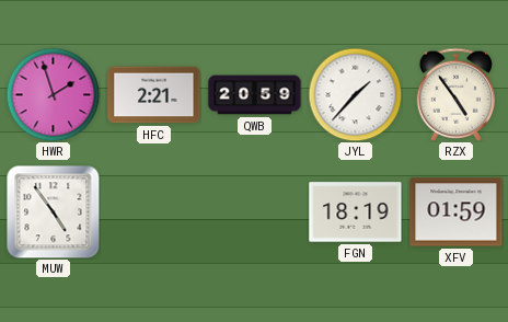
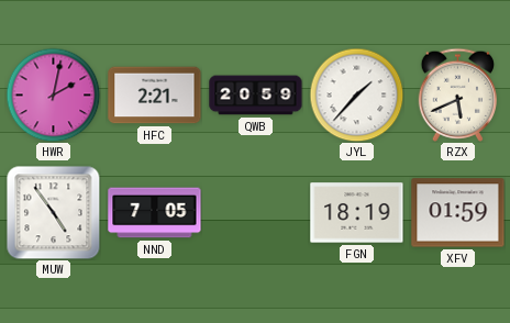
HWR: 1:57 -> 2:02 (53, 94)
RZX: 4:54 -> 5:41 (457, 94)
NND: none -> 7:05 (155, 213)
